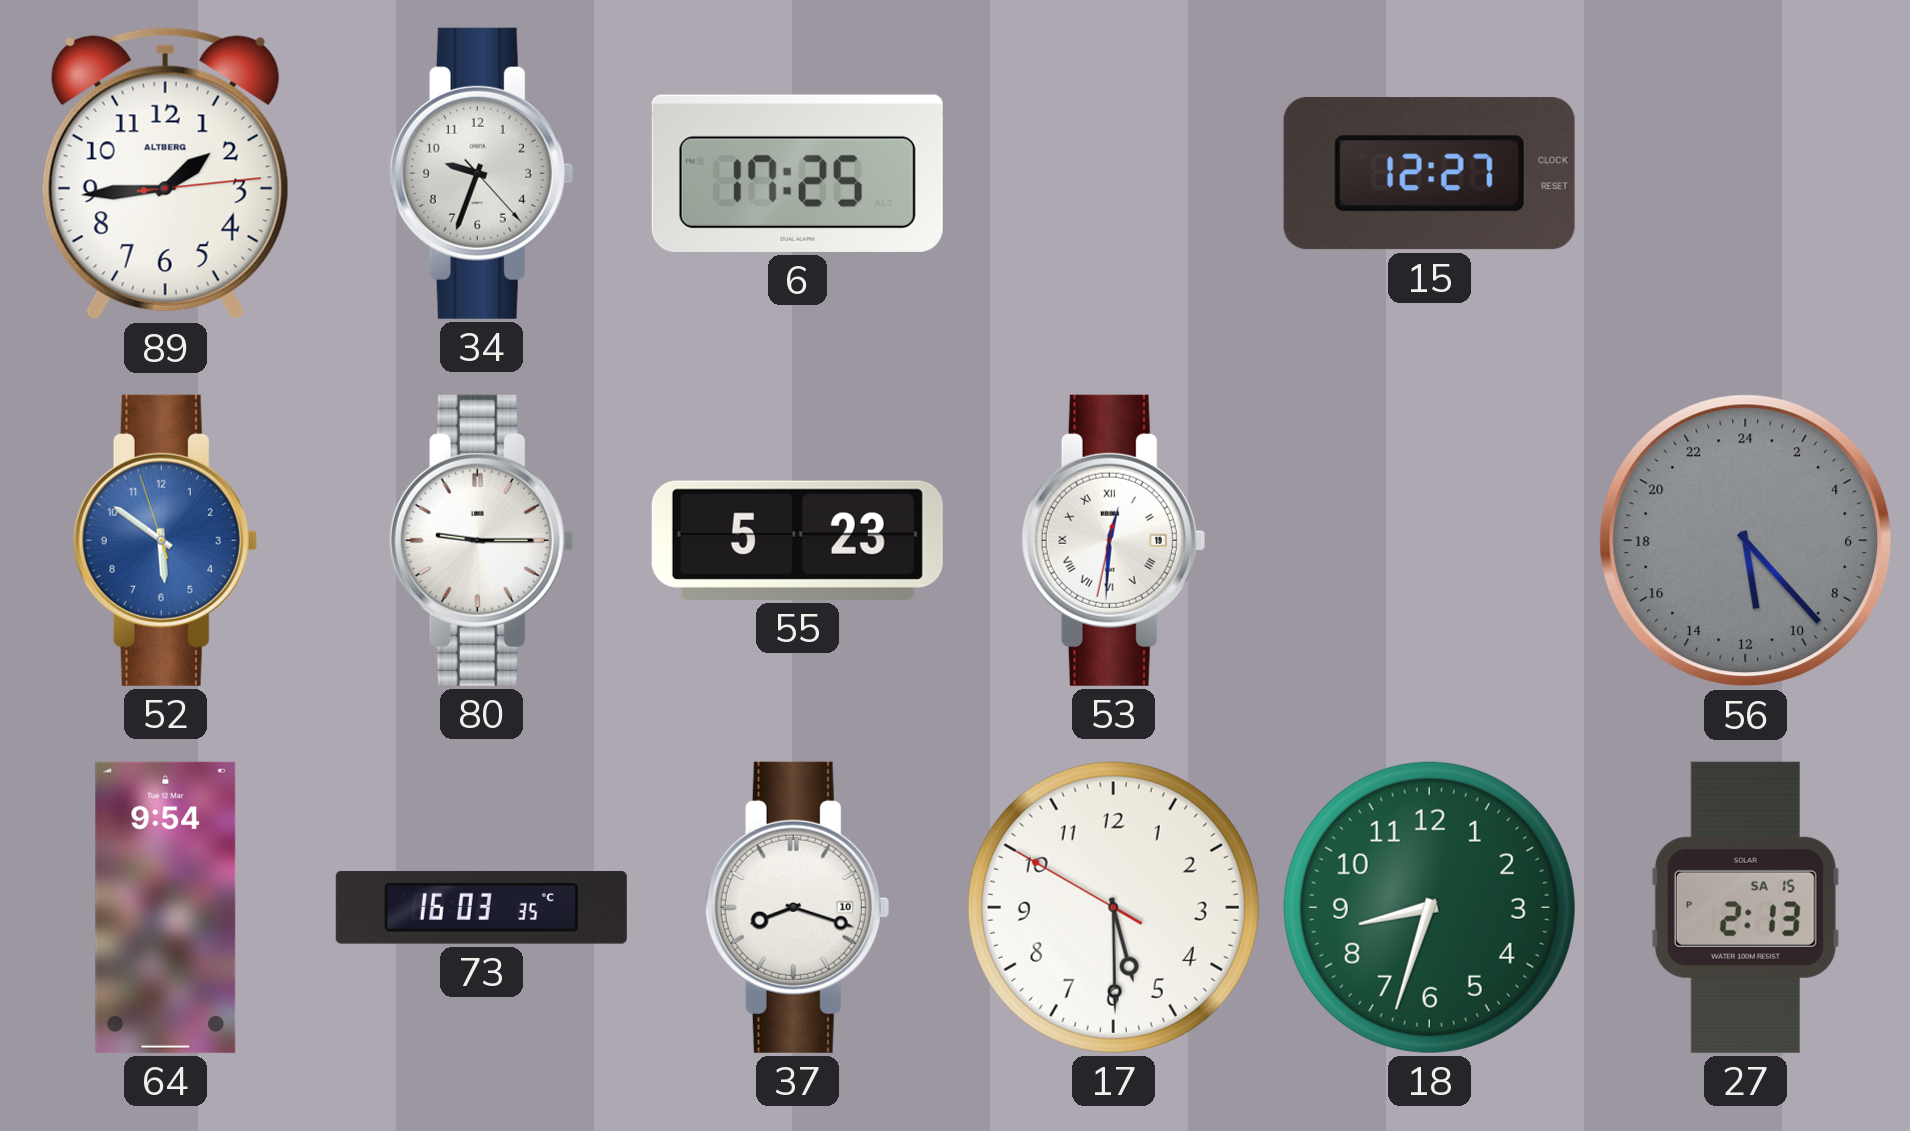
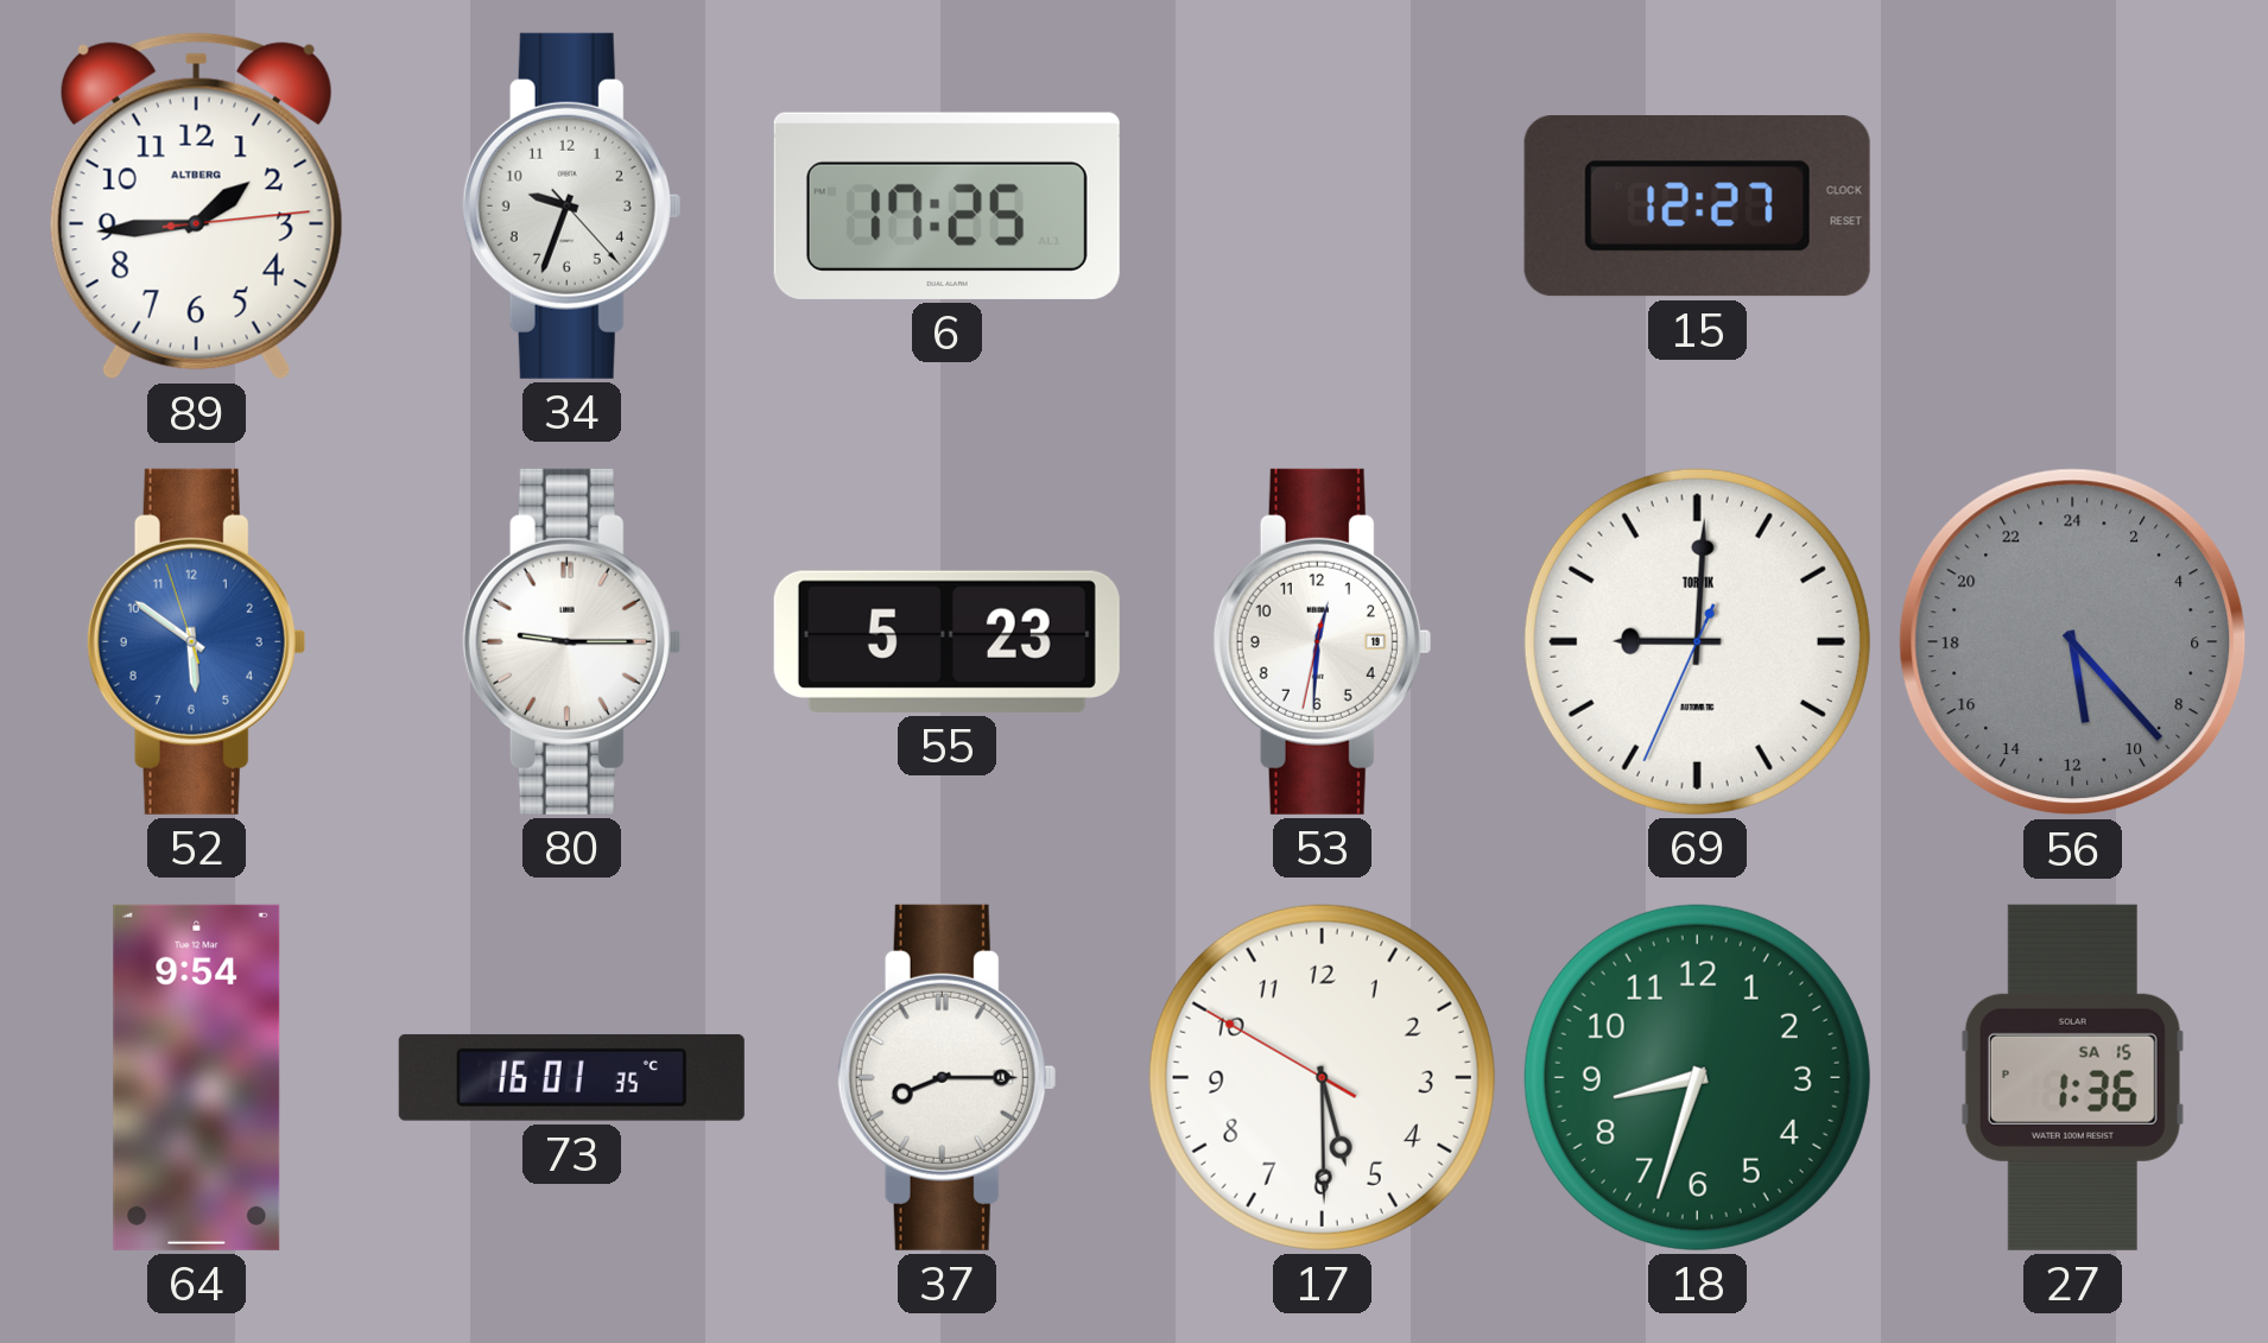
53 numerals: Roman -> Arabic (1322, 641)
69: none -> 9:00 (1697, 641)
73: 16:03 -> 16:01 (571, 1077)
37: 8:18 -> 8:15 (946, 1077)
27: 2:13 -> 1:36 (2072, 1077)
